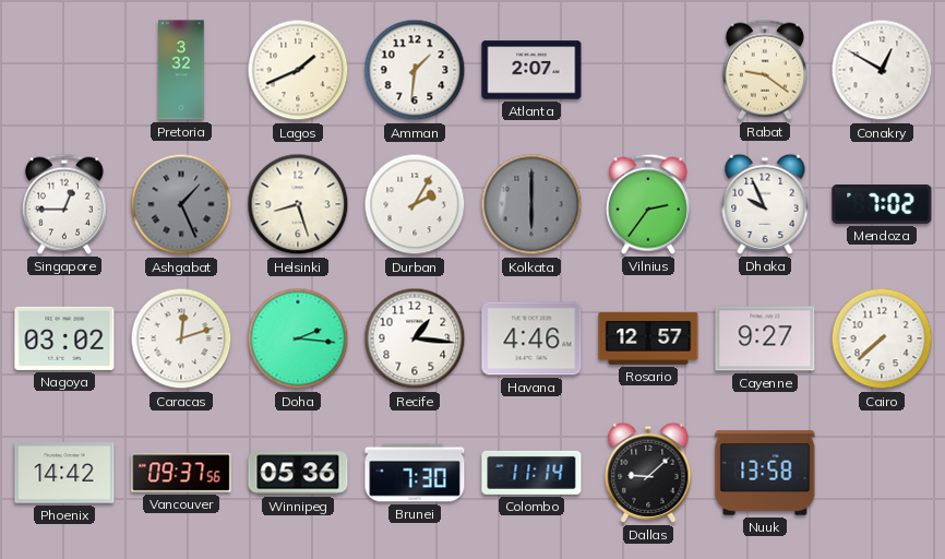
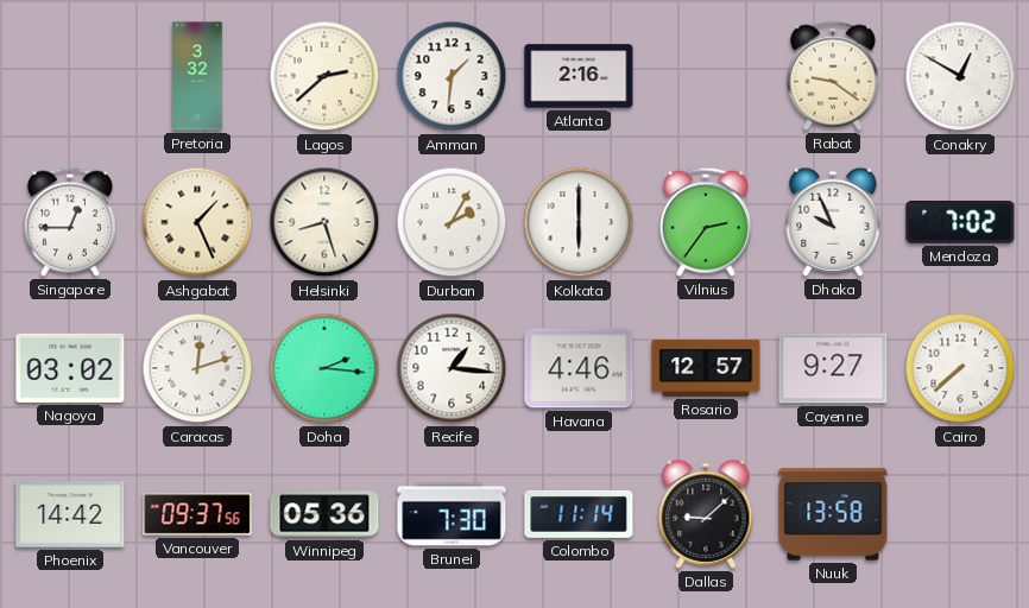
Lagos: 1:41 -> 2:38 (324, 76)
Atlanta: 2:07 -> 2:16 (579, 76)
Ashgabat dial: grey -> cream (197, 222)
Kolkata dial: grey -> white (579, 222)
